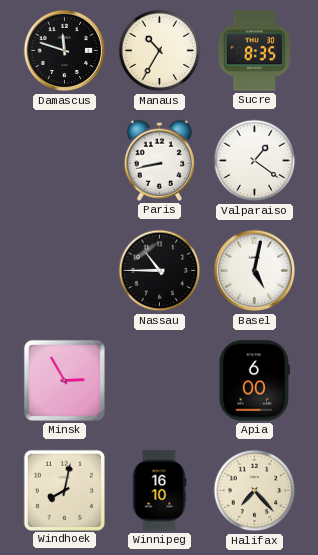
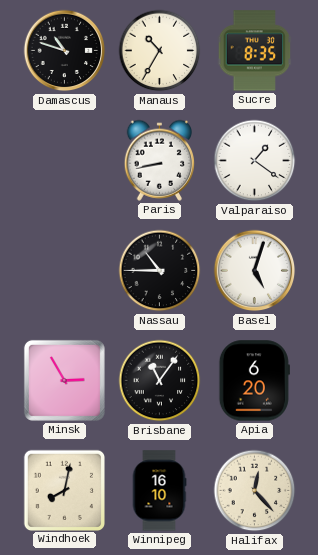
Damascus: 11:48 -> 10:48 (65, 51)
Basel: 5:02 -> 5:03 (255, 271)
Brisbane: none -> 11:06 (160, 381)
Apia: 6:00 -> 6:20 (254, 381)
Halifax: 7:23 -> 12:23 (255, 491)
